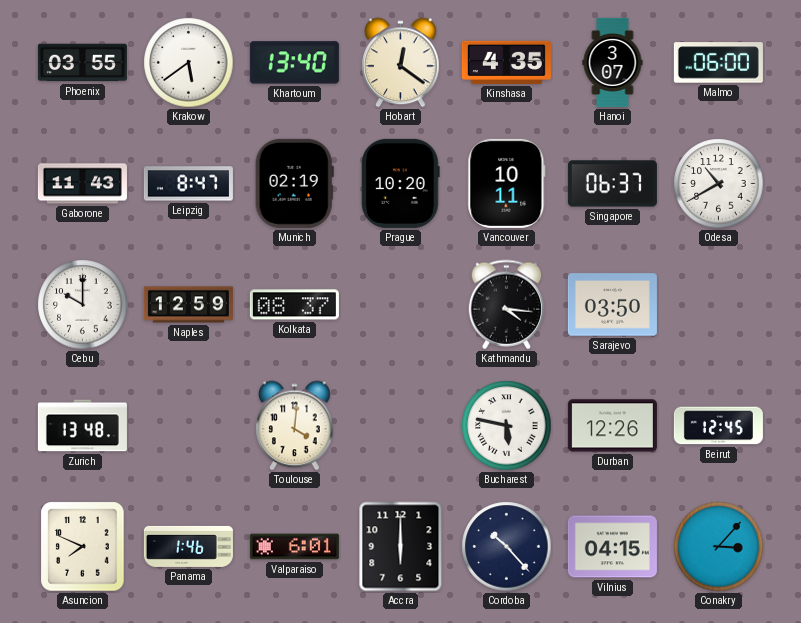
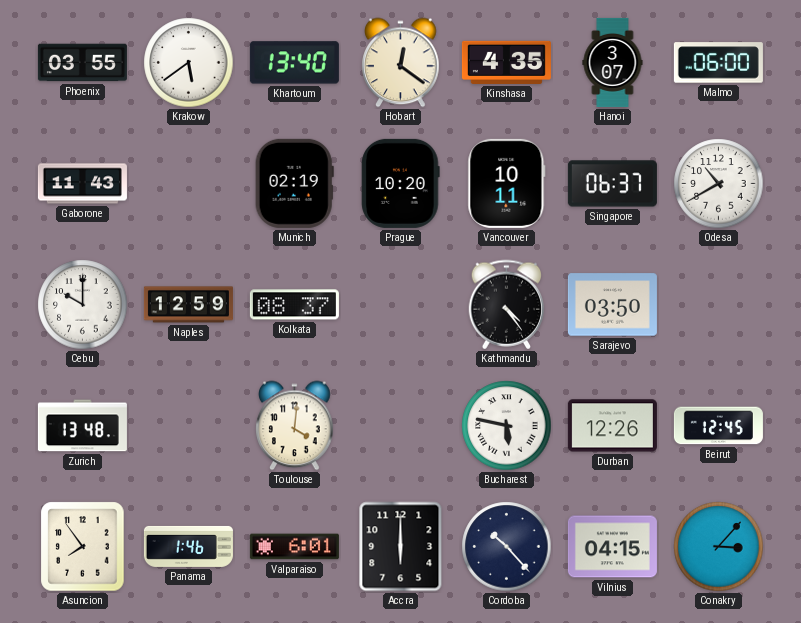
Leipzig: 8:47 -> none (188, 184)
Kathmandu: 4:16 -> 4:24 (507, 305)
Asuncion: 7:49 -> 7:54 (83, 547)
